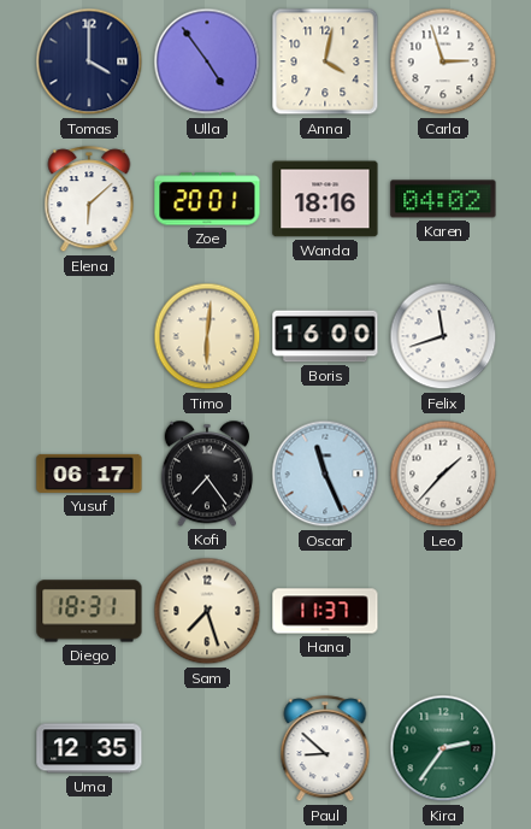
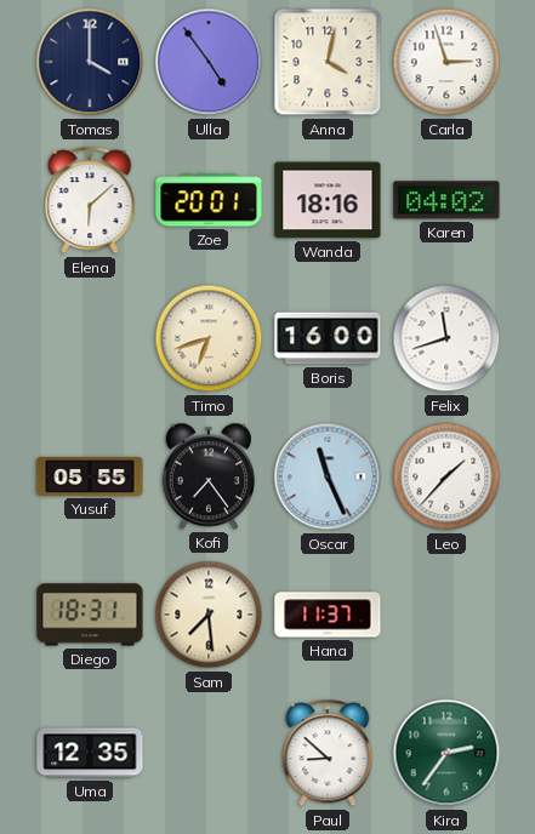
Timo: 6:01 -> 6:42 (209, 338)
Yusuf: 06:17 -> 05:55 (90, 476)
Sam: 7:27 -> 7:29 (209, 615)
